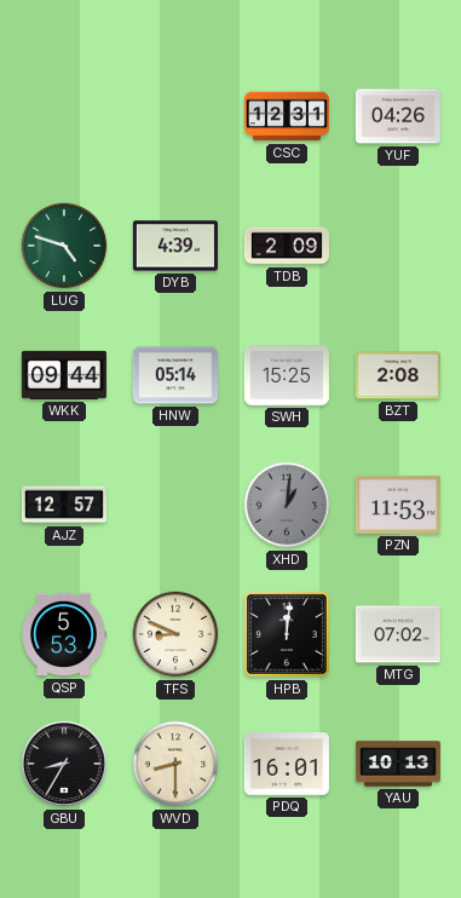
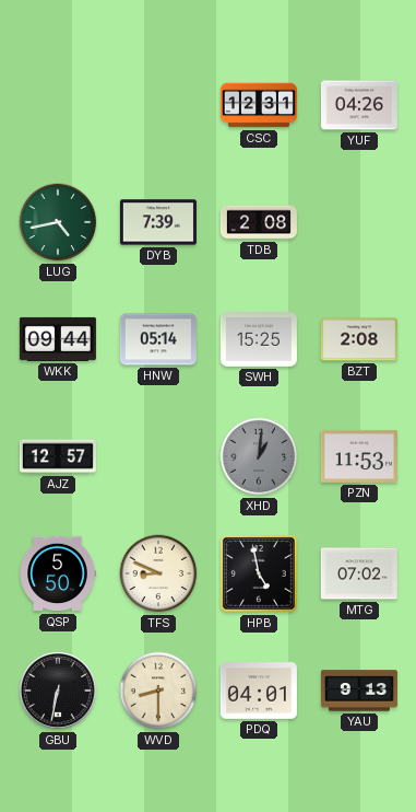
LUG: 4:48 -> 4:43 (58, 222)
DYB: 4:39 -> 7:39 (158, 222)
TDB: 2:09 -> 2:08 (259, 222)
QSP: 5:53 -> 5:50 (58, 573)
HPB: 12:01 -> 4:58 (259, 573)
GBU: 8:35 -> 6:32 (58, 691)
PDQ: 16:01 -> 04:01 (259, 691)
YAU: 10:13 -> 9:13 (359, 691)
